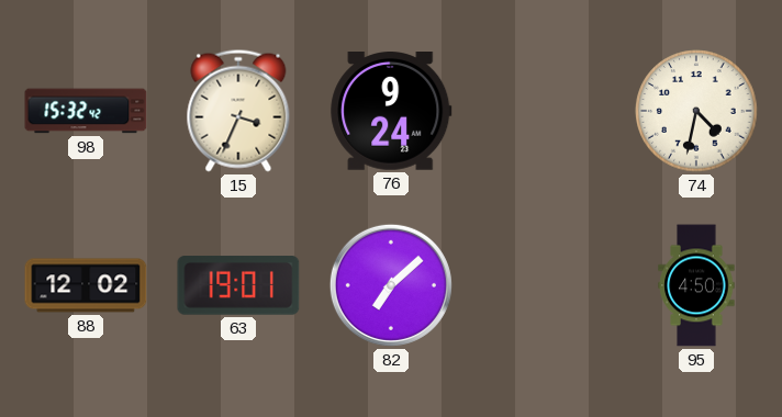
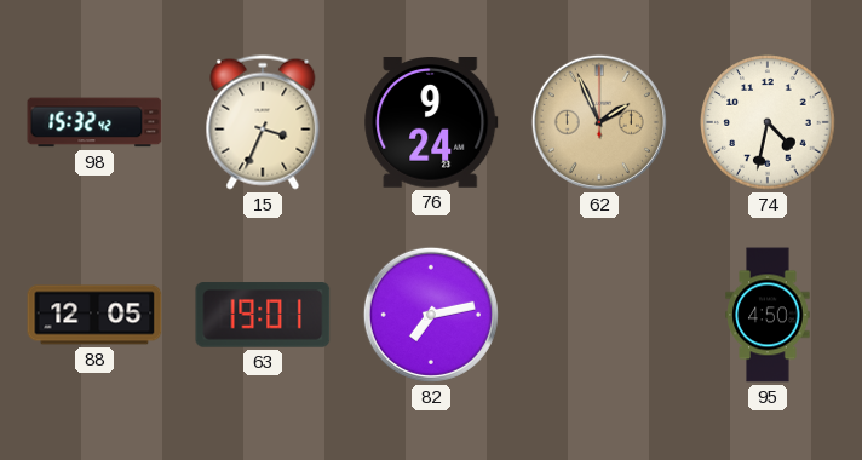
62: none -> 1:56 (599, 122)
88: 12:02 -> 12:05 (94, 315)
82: 7:08 -> 7:13 (431, 315)
